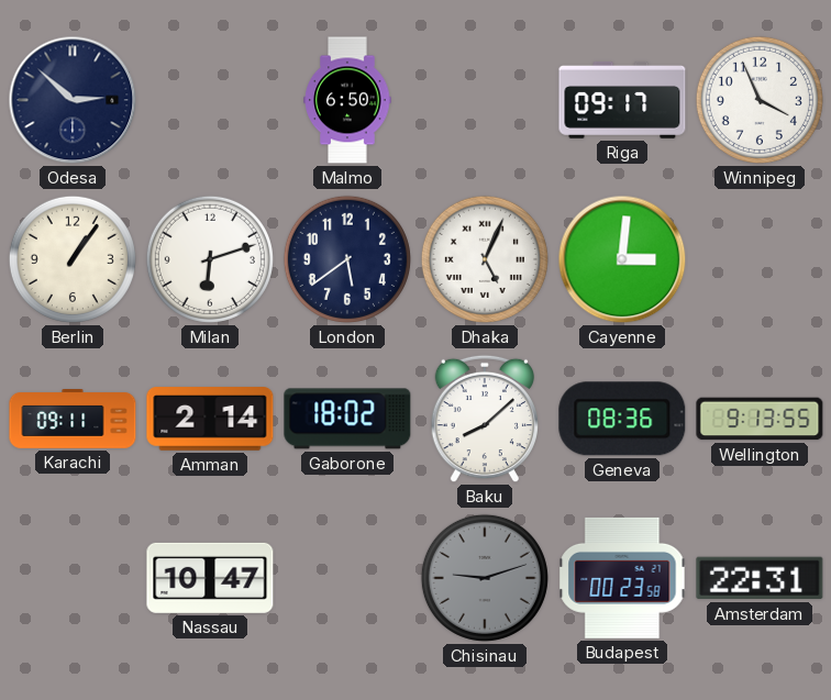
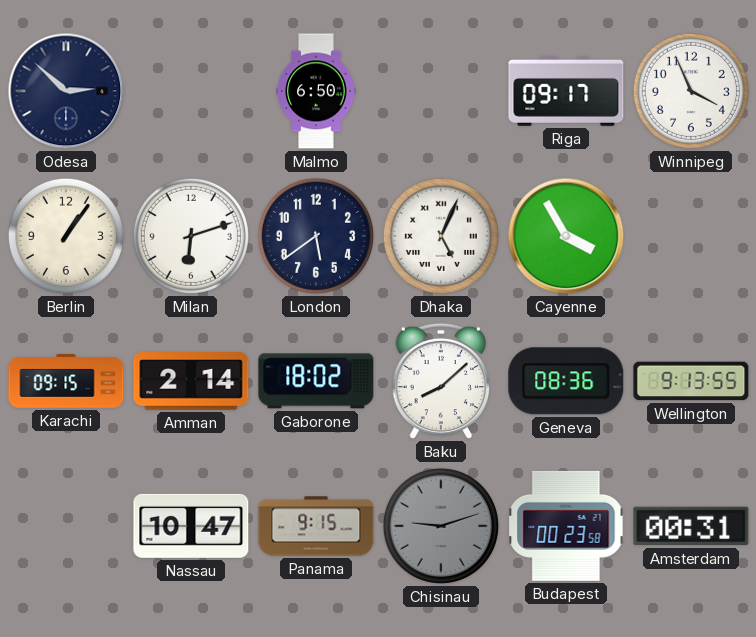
Cayenne: 3:01 -> 3:55 (566, 236)
Karachi: 09:11 -> 09:15 (66, 382)
Panama: none -> 9:15 (316, 526)
Amsterdam: 22:31 -> 00:31 (691, 526)
